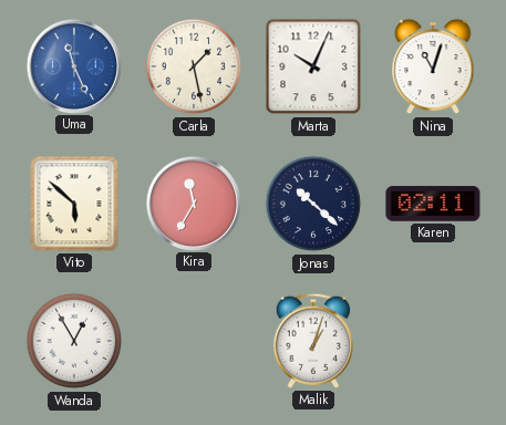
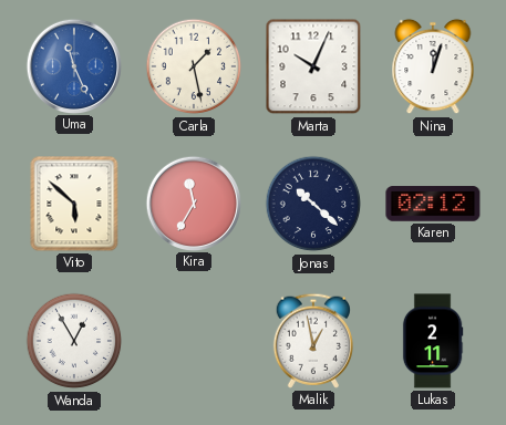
Nina: 11:03 -> 12:03 (433, 66)
Karen: 02:11 -> 02:12 (433, 204)
Malik: 1:03 -> 12:58 (313, 341)
Lukas: none -> 2:11 (433, 341)
